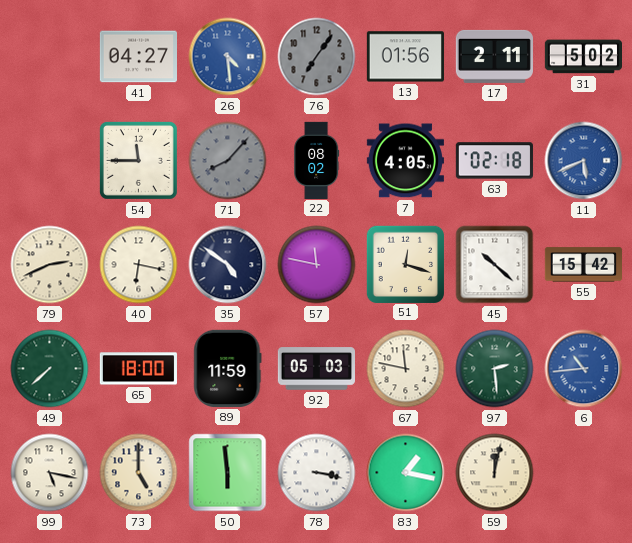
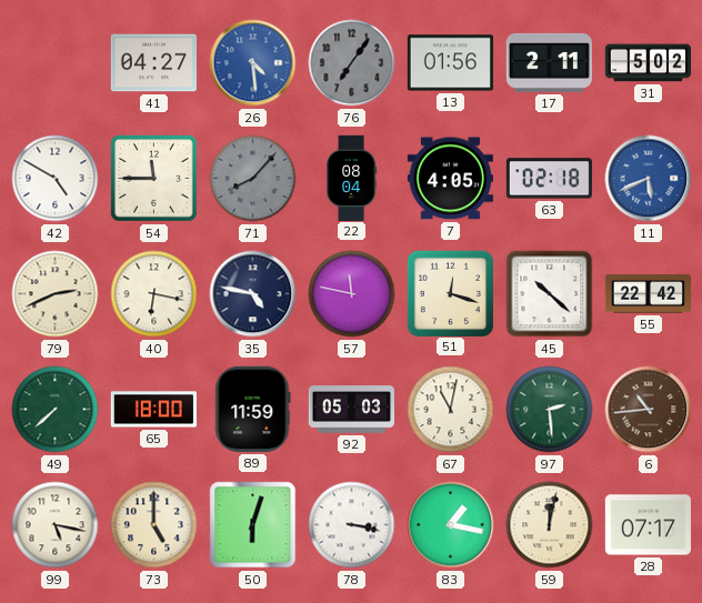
42: none -> 4:50 (56, 179)
22: 08:02 -> 08:04 (352, 178)
35: 4:51 -> 4:47 (253, 294)
55: 15:42 -> 22:42 (648, 294)
67: 11:47 -> 11:02 (451, 410)
6 dial: blue -> brown (649, 410)
50: 5:59 -> 6:03 (253, 525)
28: none -> 07:17 (648, 525)
